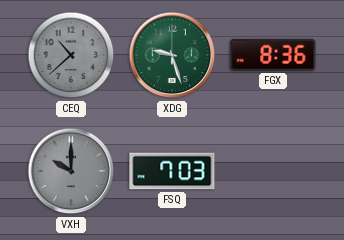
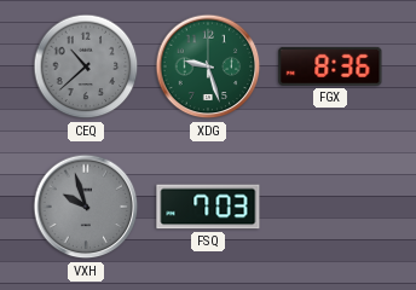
VXH: 10:00 -> 9:57 (86, 207)
